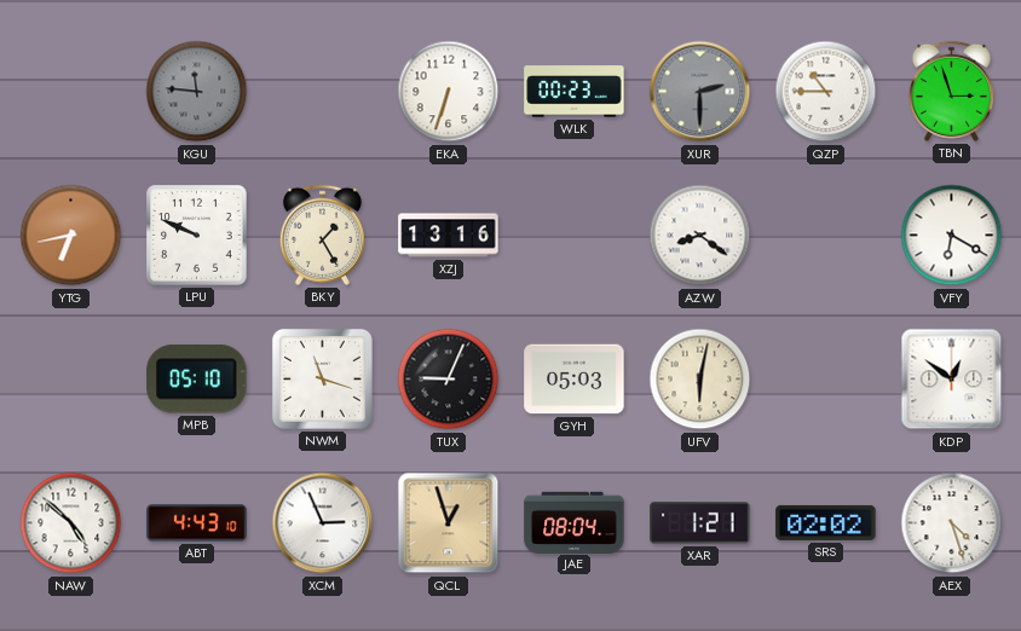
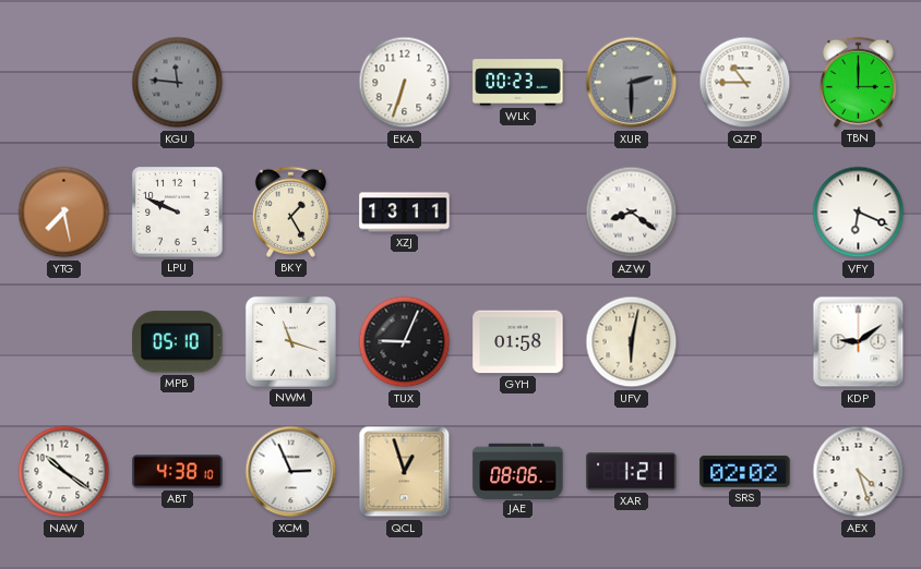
TBN: 2:57 -> 3:00 (858, 82)
YTG: 6:43 -> 7:28 (64, 213)
XZJ: 13:16 -> 13:11 (405, 213)
VFY: 6:20 -> 6:19 (859, 213)
GYH: 05:03 -> 01:58 (518, 342)
KDP: 12:51 -> 9:09 (859, 342)
NAW: 4:52 -> 10:21 (64, 472)
ABT: 4:43 -> 4:38 (178, 472)
JAE: 08:04 -> 08:06 (518, 471)
